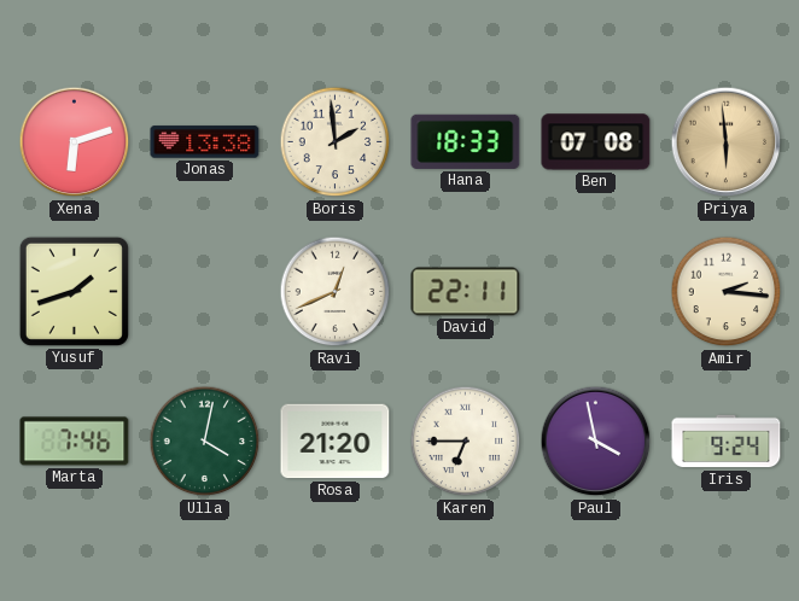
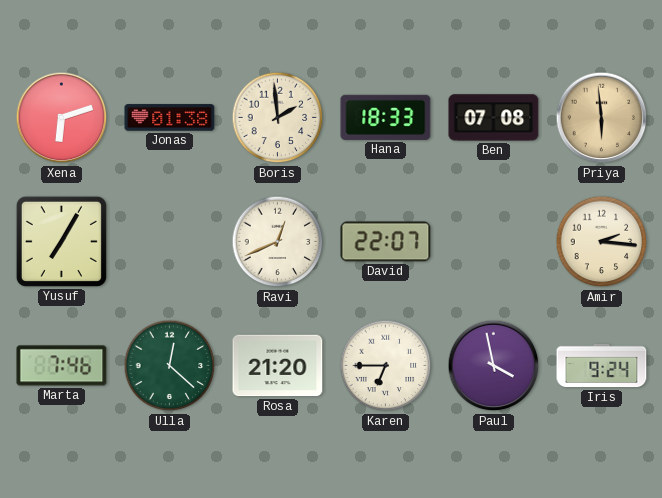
Jonas: 13:38 -> 01:38 (170, 118)
Yusuf: 1:42 -> 7:05 (61, 241)
David: 22:11 -> 22:07 (386, 242)
Ulla: 4:02 -> 12:22 (170, 366)
